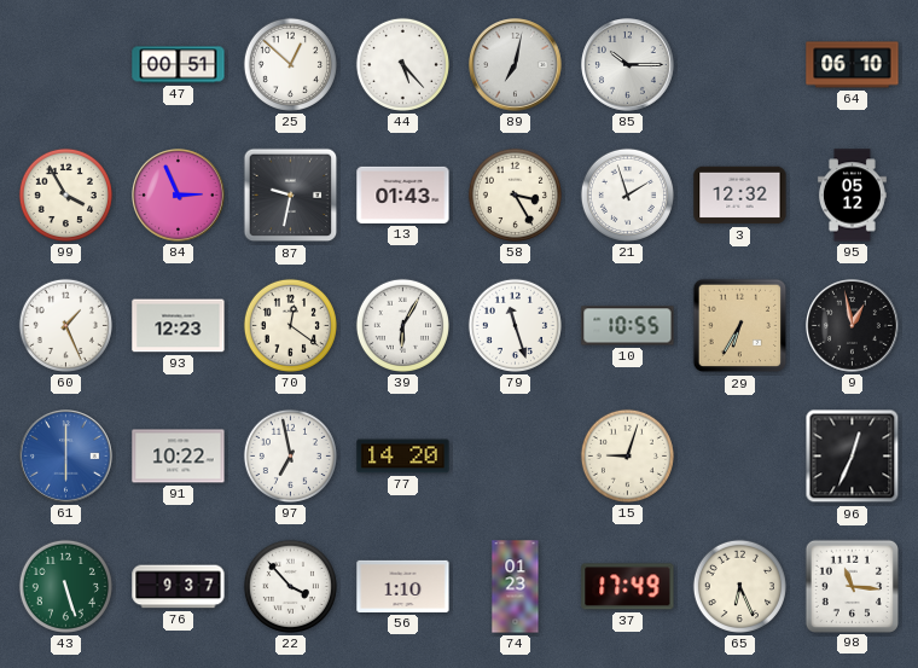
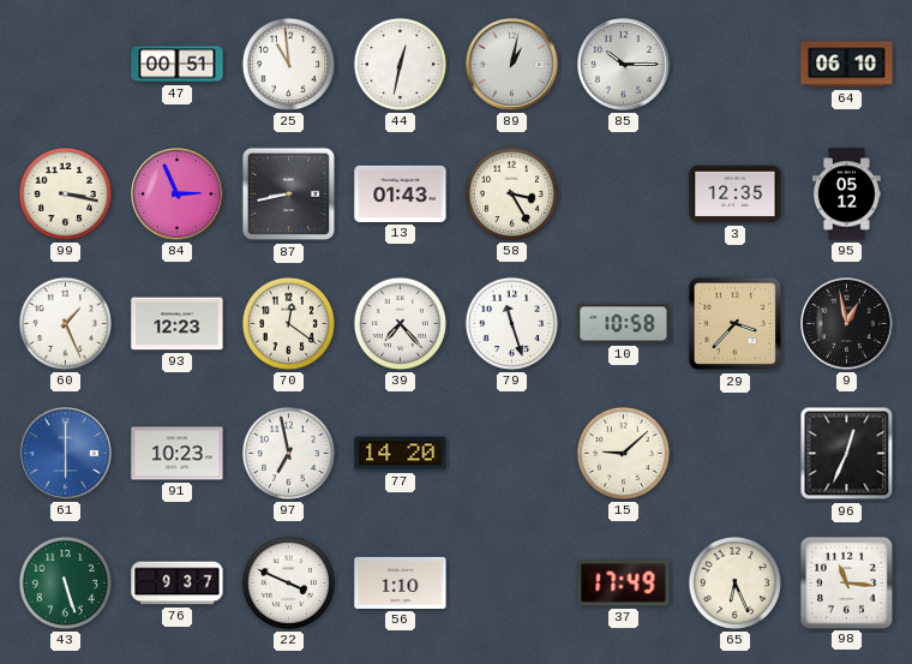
25: 12:52 -> 10:59 (288, 64)
44: 5:23 -> 12:32 (400, 64)
89: 7:02 -> 1:02 (512, 65)
99: 3:55 -> 3:17 (65, 193)
87: 9:32 -> 8:43 (289, 195)
21: 1:57 -> none (627, 194)
3: 12:32 -> 12:35 (736, 195)
39: 6:05 -> 7:23 (400, 323)
10: 10:55 -> 10:58 (624, 324)
29: 6:35 -> 3:37 (736, 324)
91: 10:22 -> 10:23 (178, 454)
15: 9:03 -> 9:08 (623, 453)
22: 3:53 -> 3:49 (288, 582)
74: 01:23 -> none (516, 587)
